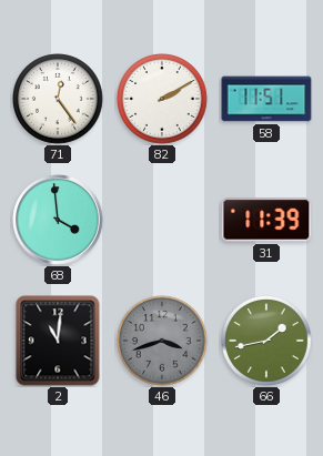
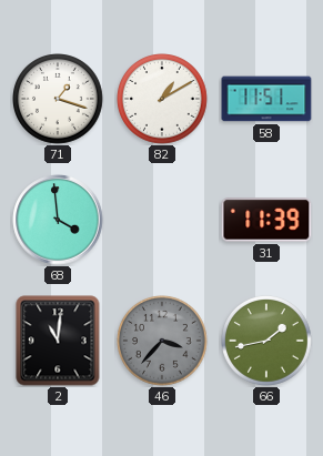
71: 12:24 -> 1:18 (59, 100)
82: 2:10 -> 1:10 (163, 100)
46: 3:42 -> 3:37 (163, 342)
